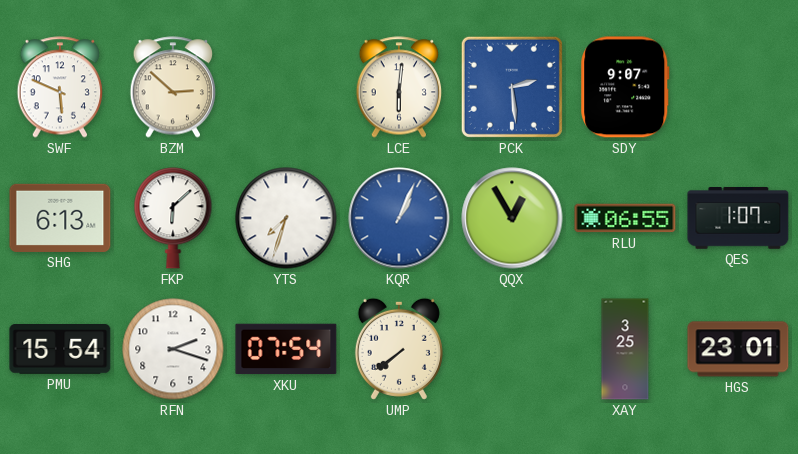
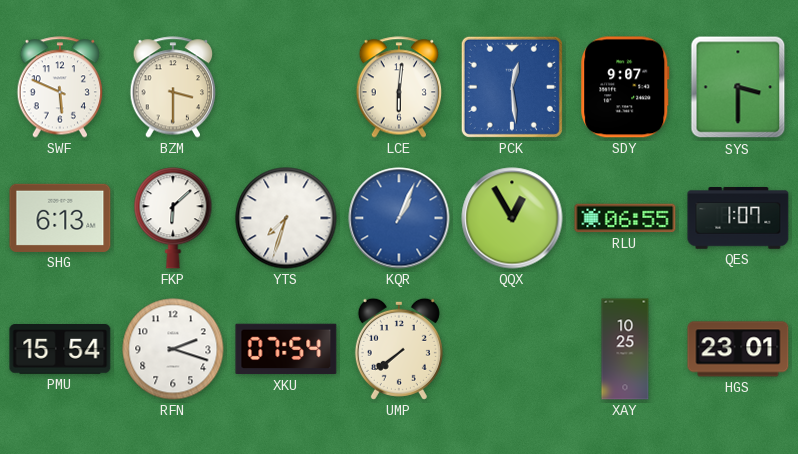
BZM: 2:52 -> 3:30 (173, 87)
PCK: 2:29 -> 12:29 (512, 87)
SYS: none -> 3:30 (738, 87)
XAY: 3:25 -> 10:25 (625, 349)
